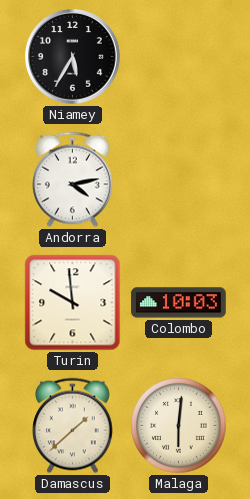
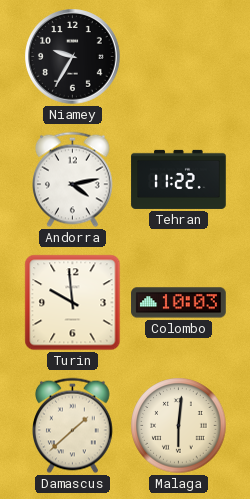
Niamey: 5:35 -> 9:35 (73, 57)
Tehran: none -> 11:22 (179, 179)
